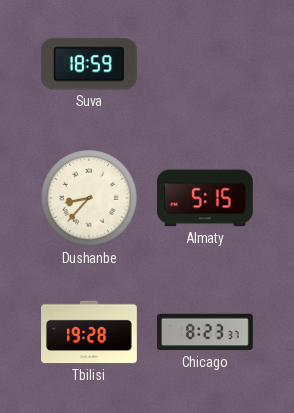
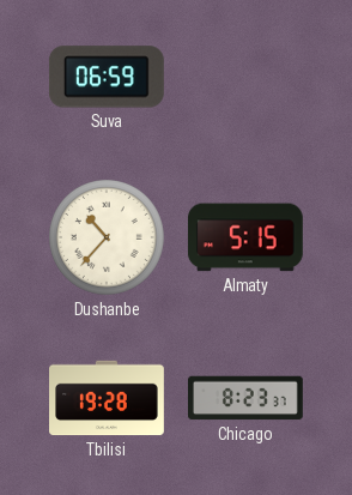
Suva: 18:59 -> 06:59 (107, 77)
Dushanbe: 8:37 -> 10:37 (108, 239)
